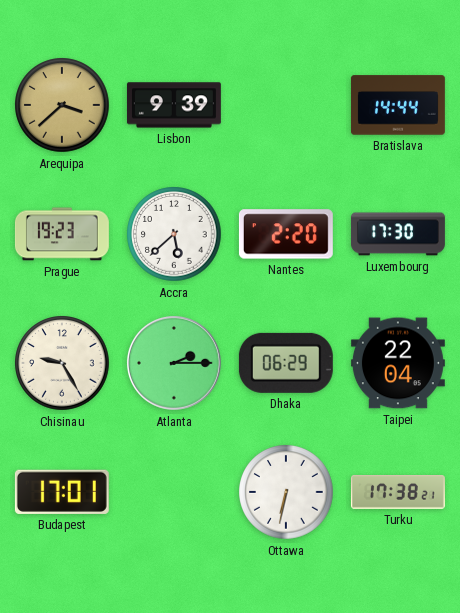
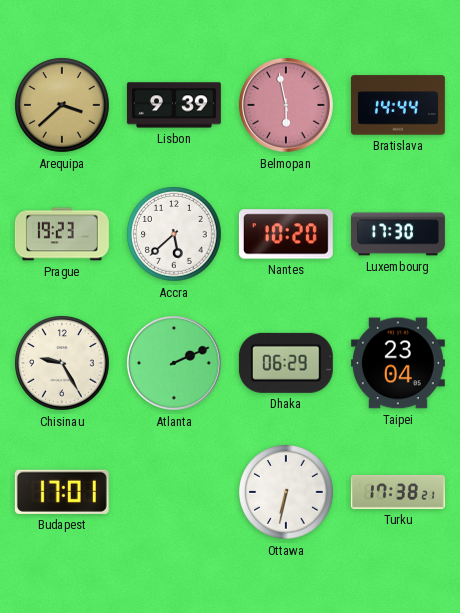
Belmopan: none -> 5:58 (286, 105)
Nantes: 2:20 -> 10:20 (286, 234)
Atlanta: 2:15 -> 2:11 (174, 363)
Taipei: 22:04 -> 23:04 (398, 363)
